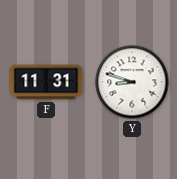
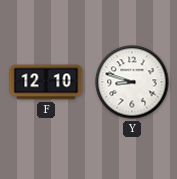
F: 11:31 -> 12:10 (46, 82)
